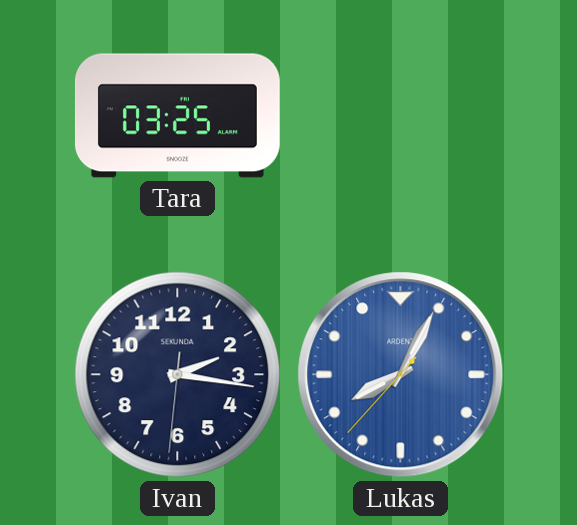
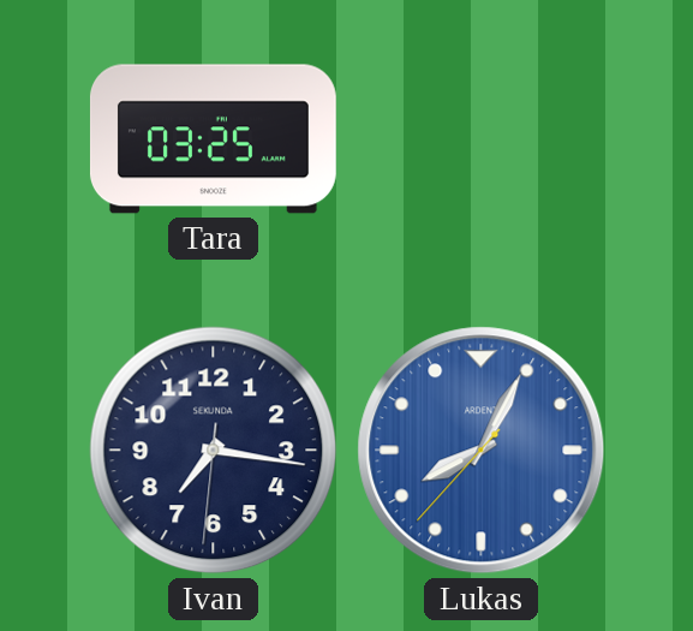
Ivan: 2:16 -> 7:16 (214, 451)
